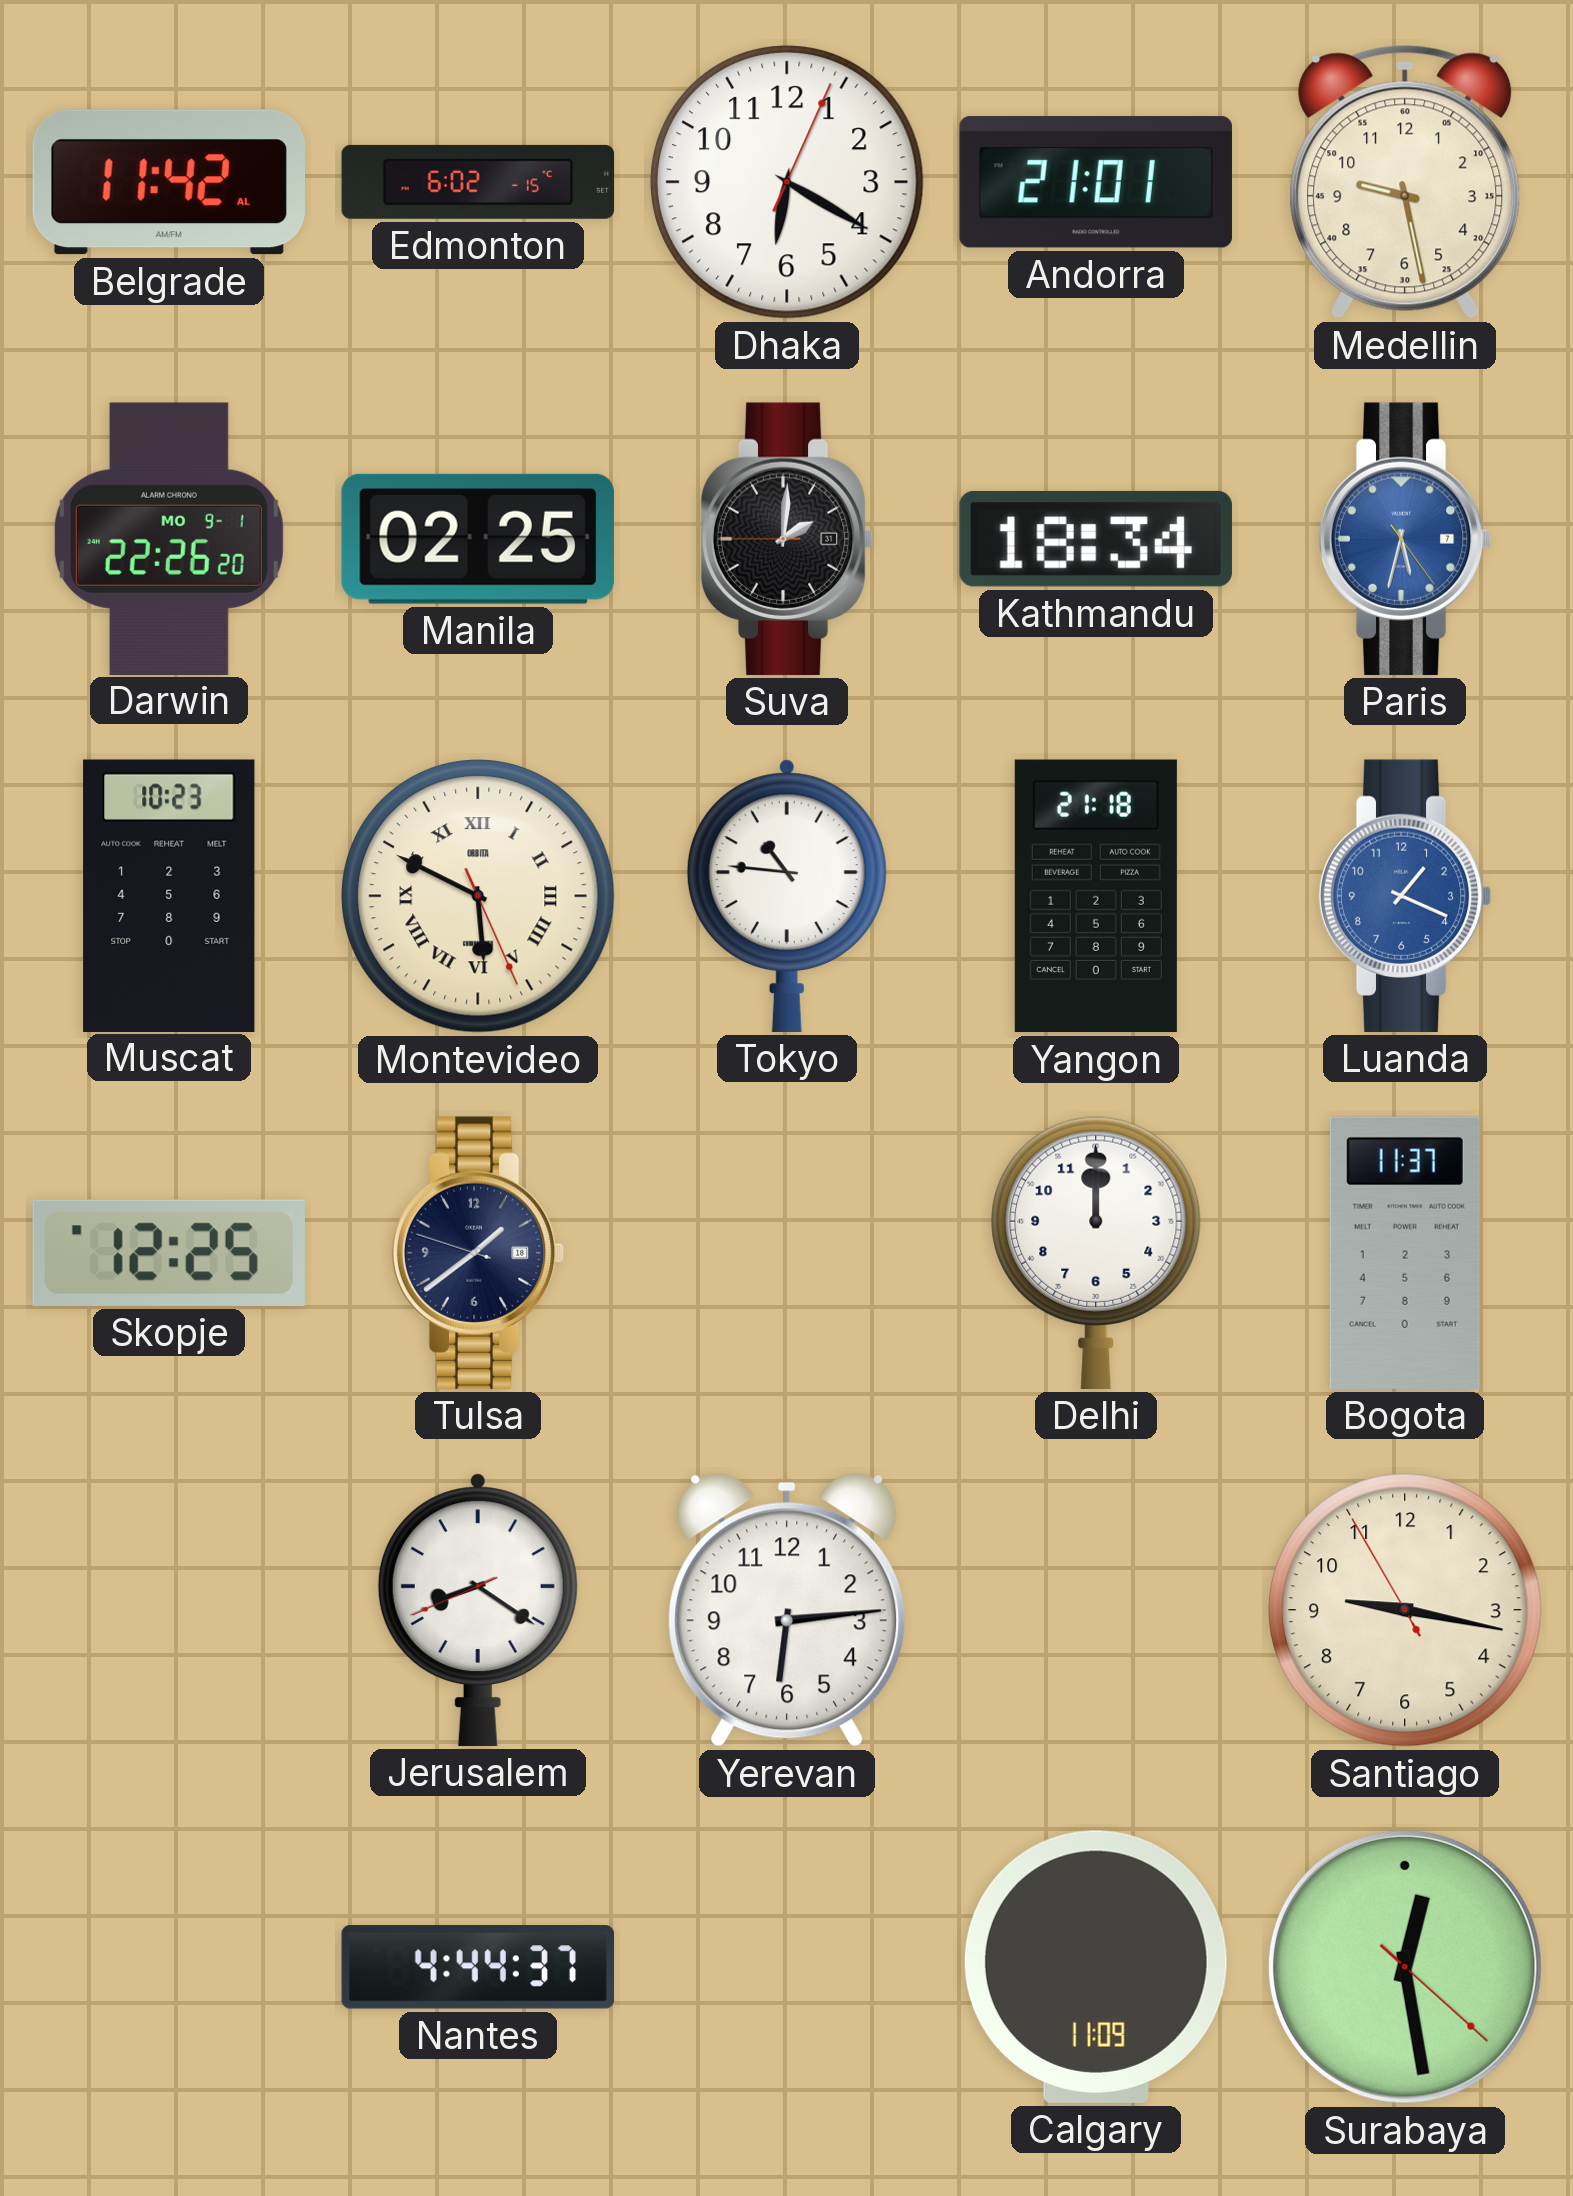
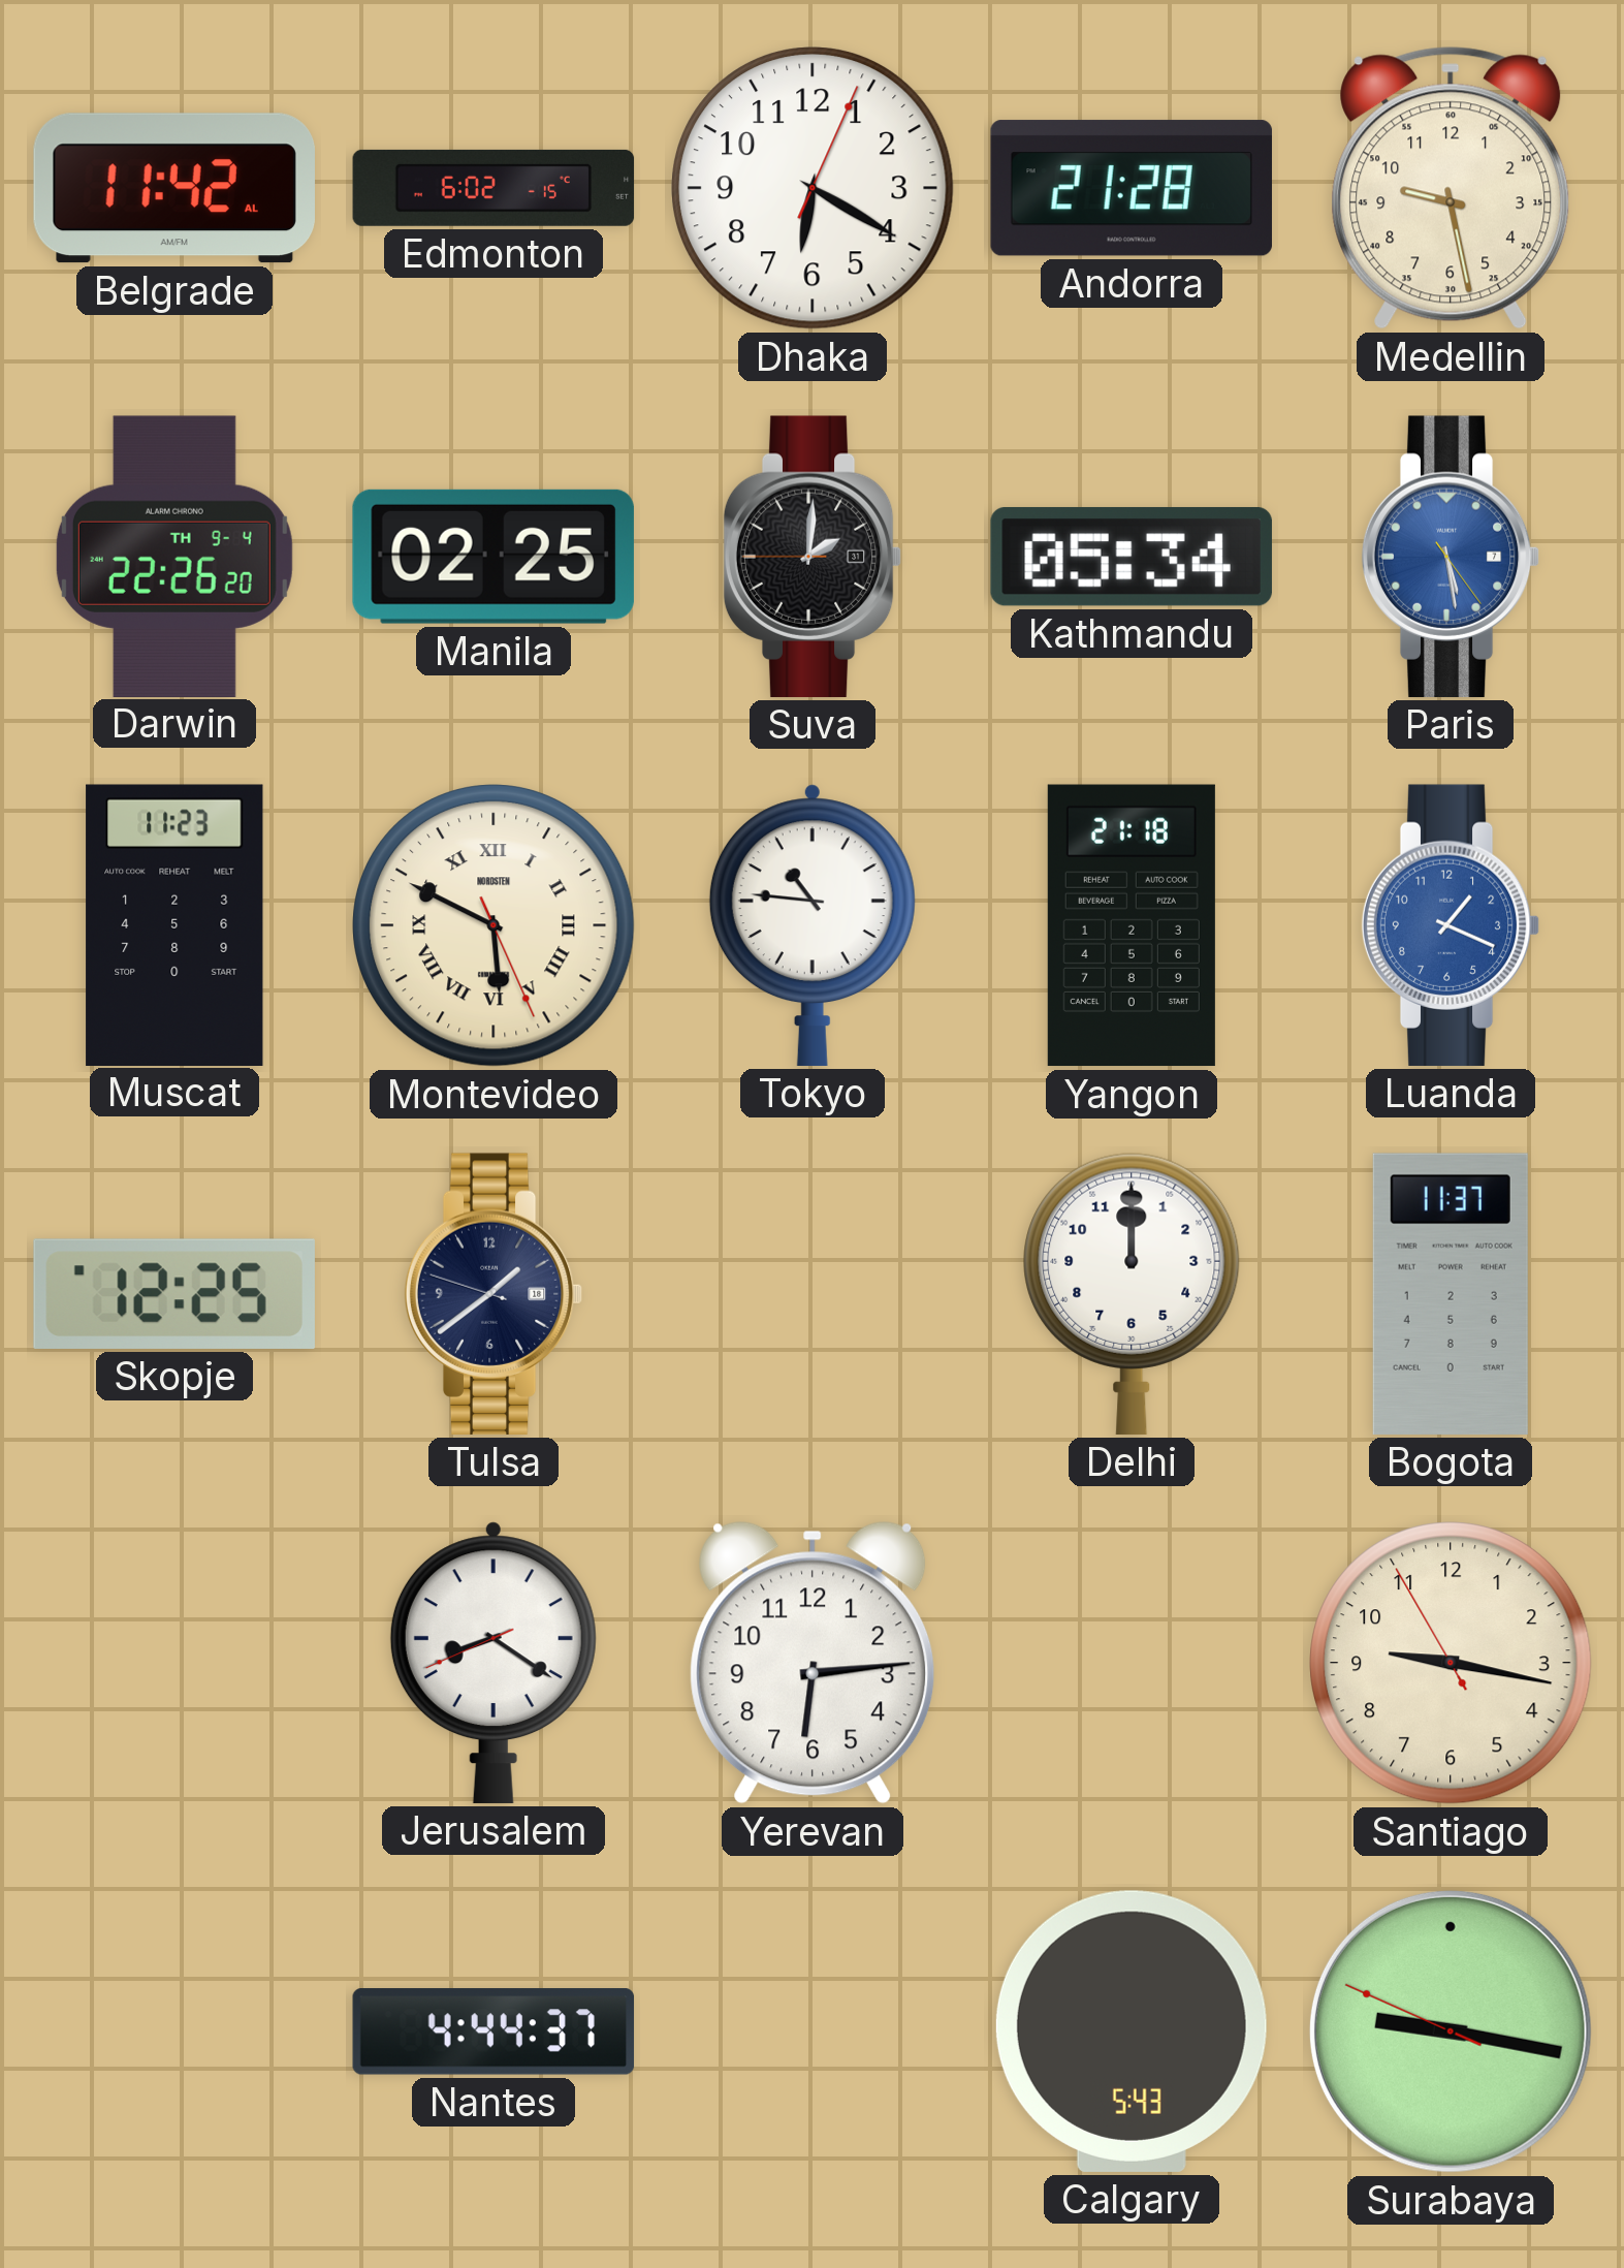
Andorra: 21:01 -> 21:28 (1132, 188)
Darwin date: MO 9-1 -> TH 9-4 (174, 556)
Kathmandu: 18:34 -> 05:34 (1132, 557)
Paris: 5:32 -> 5:28 (1451, 557)
Muscat: 10:23 -> 11:23 (174, 924)
Montevideo brand: ORBITA -> NORDSTEN (495, 926)
Calgary: 11:09 -> 5:43 (1132, 2031)
Surabaya: 12:28 -> 9:16 (1451, 2031)
